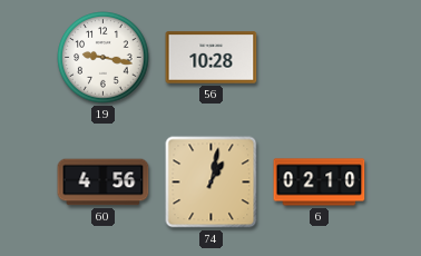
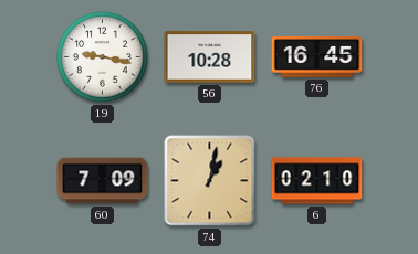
76: none -> 16:45 (317, 57)
60: 4:56 -> 7:09 (103, 181)
